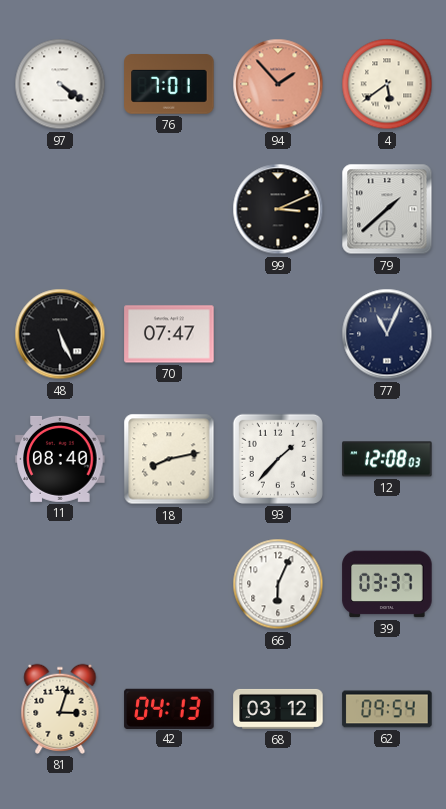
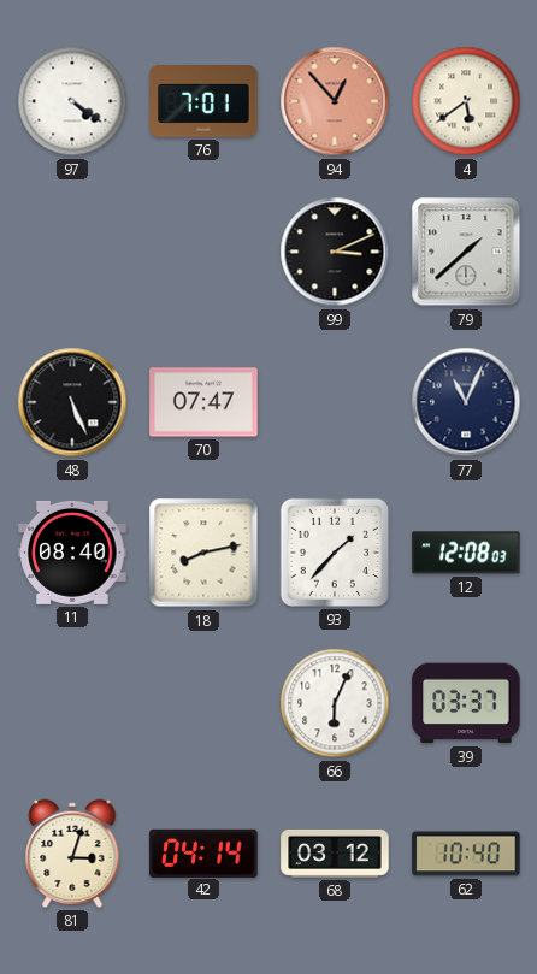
94: 1:53 -> 12:53 (335, 101)
42: 04:13 -> 04:14 (203, 852)
62: 09:54 -> 10:40 (466, 854)
